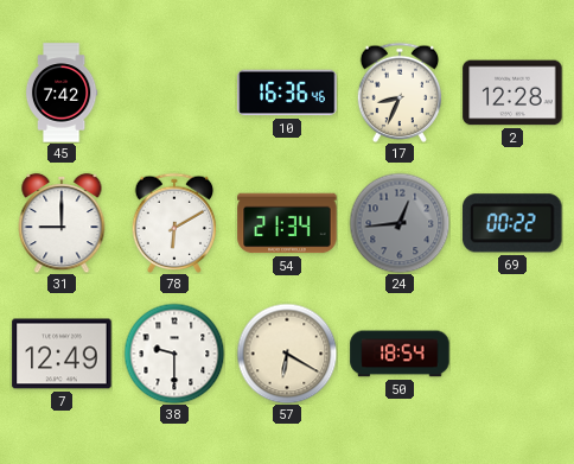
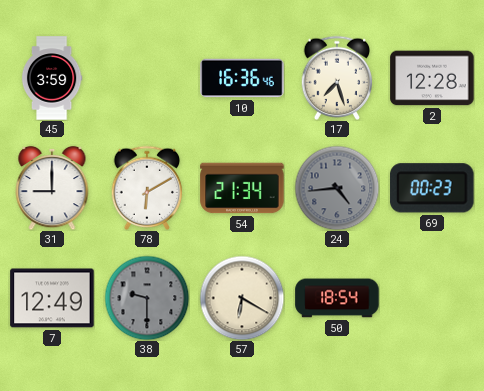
45: 7:42 -> 3:59 (52, 78)
17: 8:34 -> 7:27 (337, 77)
24: 12:44 -> 4:44 (337, 188)
69: 00:22 -> 00:23 (432, 188)
38 dial: white -> grey (147, 298)
